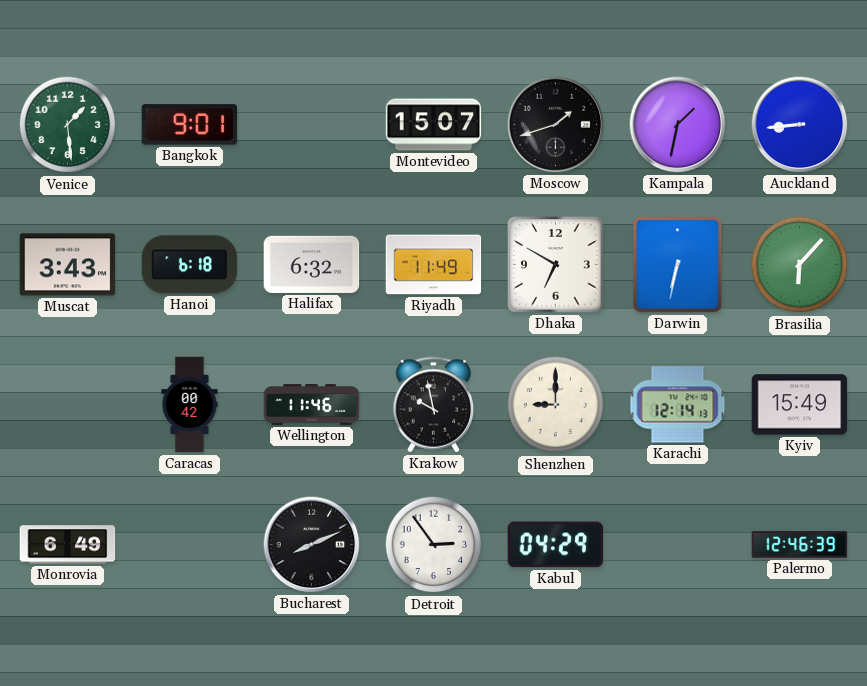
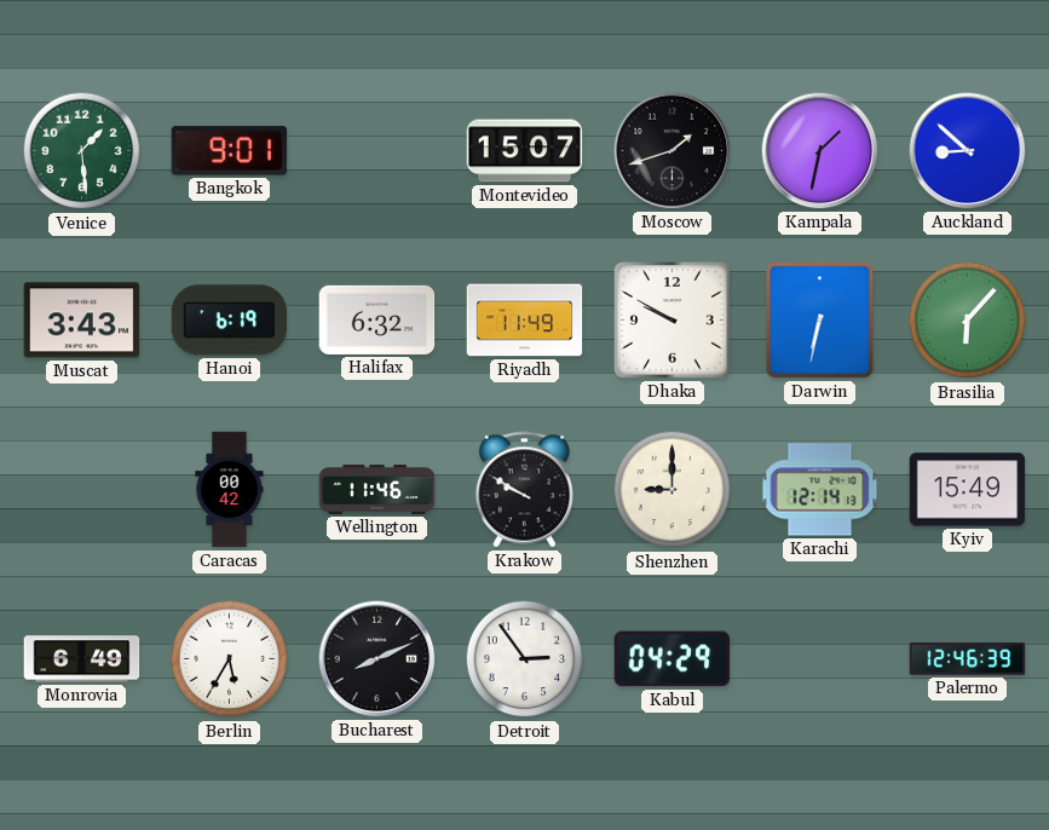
Auckland: 8:44 -> 8:52 (968, 151)
Hanoi: 6:18 -> 6:19 (230, 321)
Dhaka: 6:50 -> 9:50 (673, 321)
Krakow: 9:58 -> 9:50 (525, 490)
Berlin: none -> 5:35 (230, 659)
